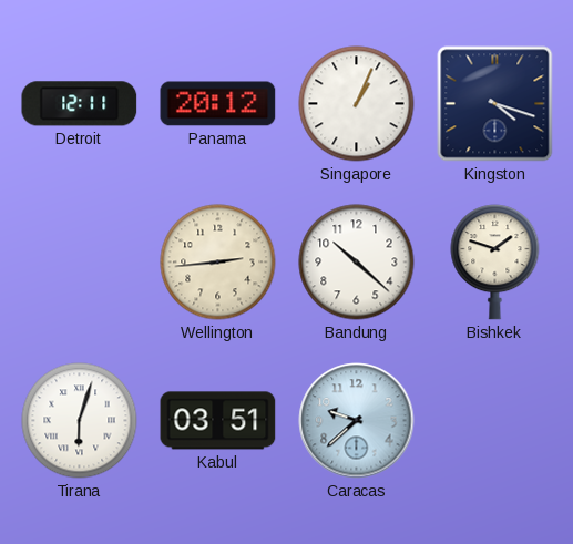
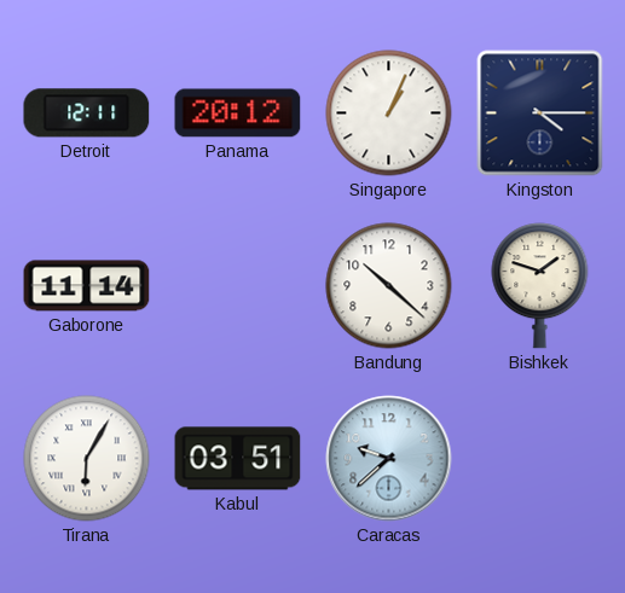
Kingston: 4:18 -> 4:15 (540, 114)
Gaborone: none -> 11:14 (87, 286)
Wellington: 2:44 -> none (218, 263)
Tirana: 6:03 -> 6:05 (87, 459)
